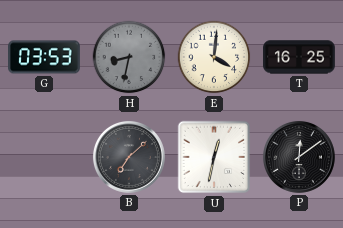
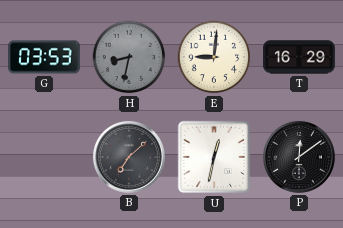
E: 4:01 -> 9:01 (214, 57)
T: 16:25 -> 16:29 (299, 57)
